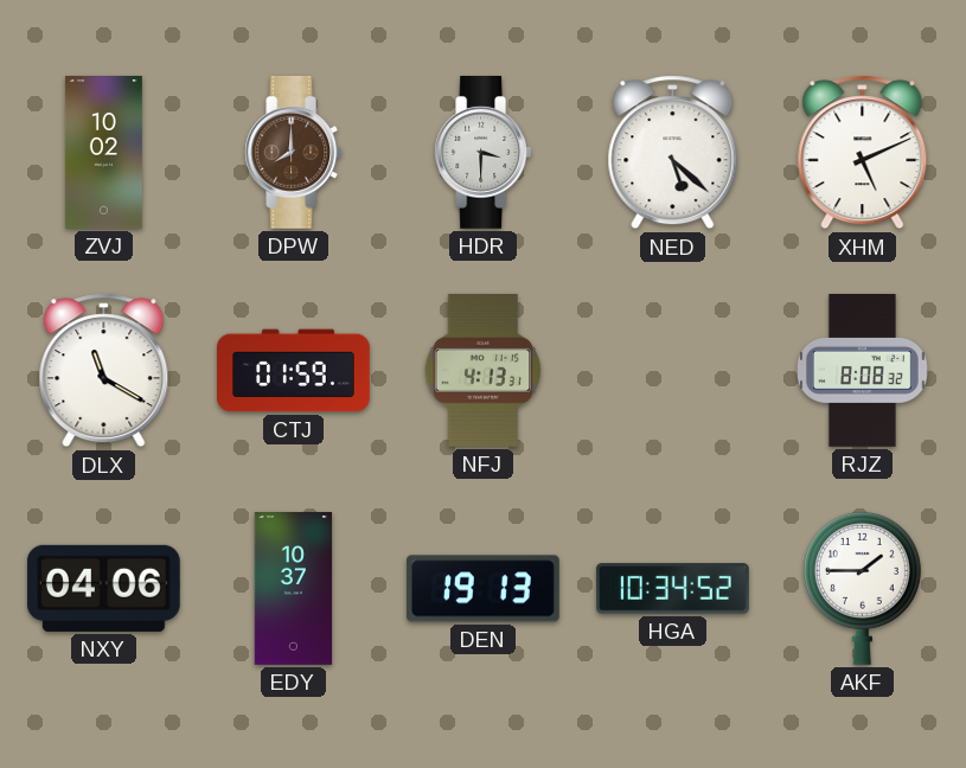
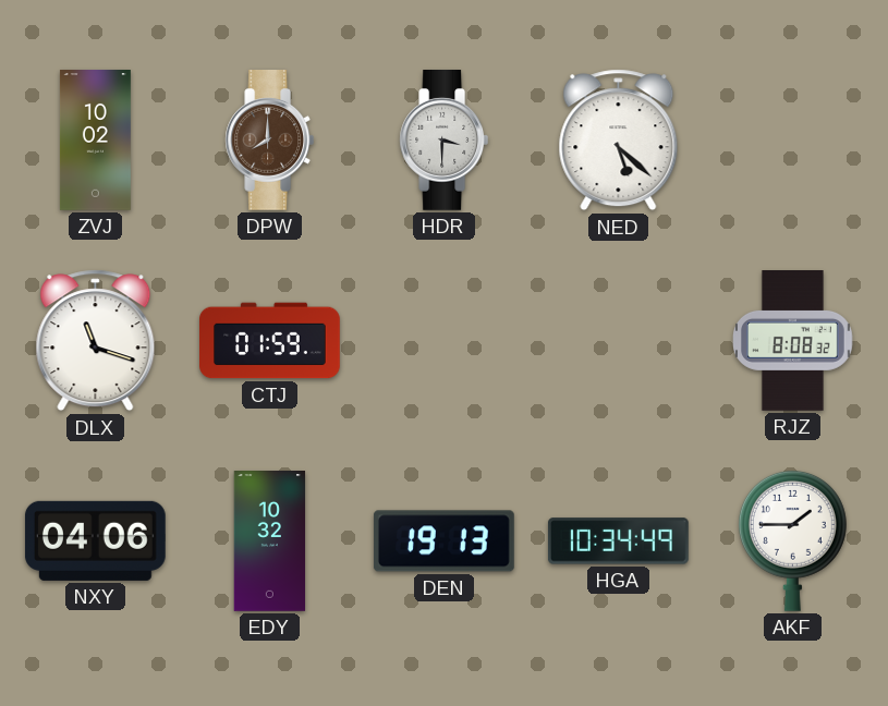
XHM: 5:11 -> none (863, 153)
DLX: 11:20 -> 11:18 (96, 341)
NFJ: 4:13 -> none (484, 370)
EDY: 10:37 -> 10:32 (270, 541)
HGA: 10:34:52 -> 10:34:49 (618, 541)
